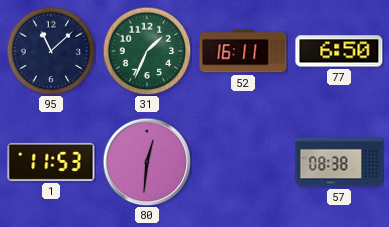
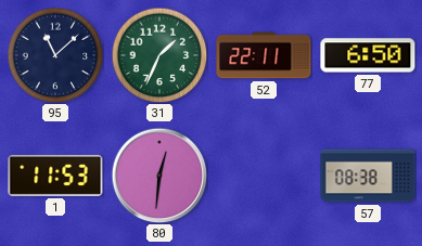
52: 16:11 -> 22:11 (264, 55)
